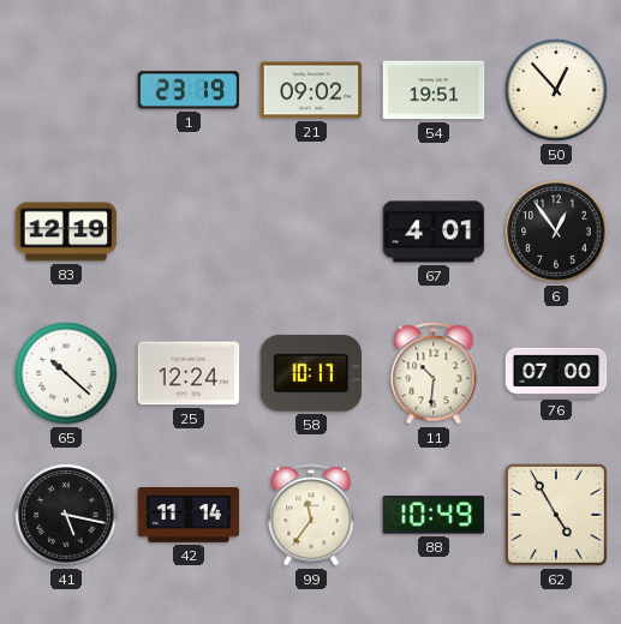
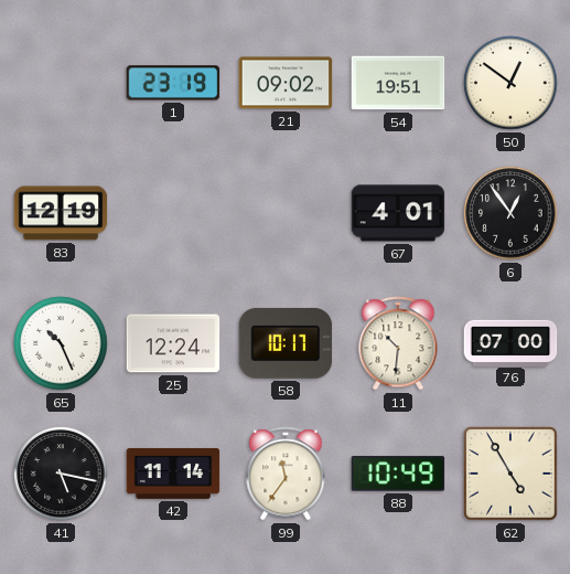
50: 12:53 -> 12:51 (510, 83)
65: 10:22 -> 10:26 (61, 343)
